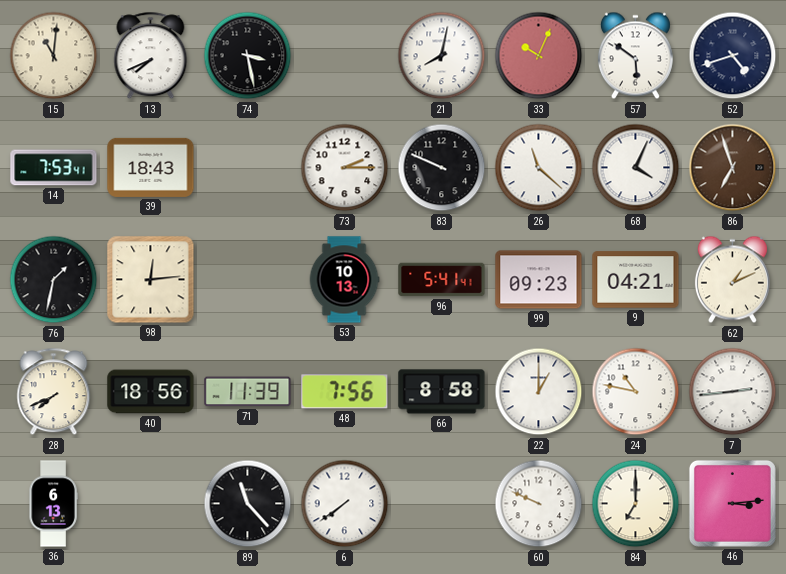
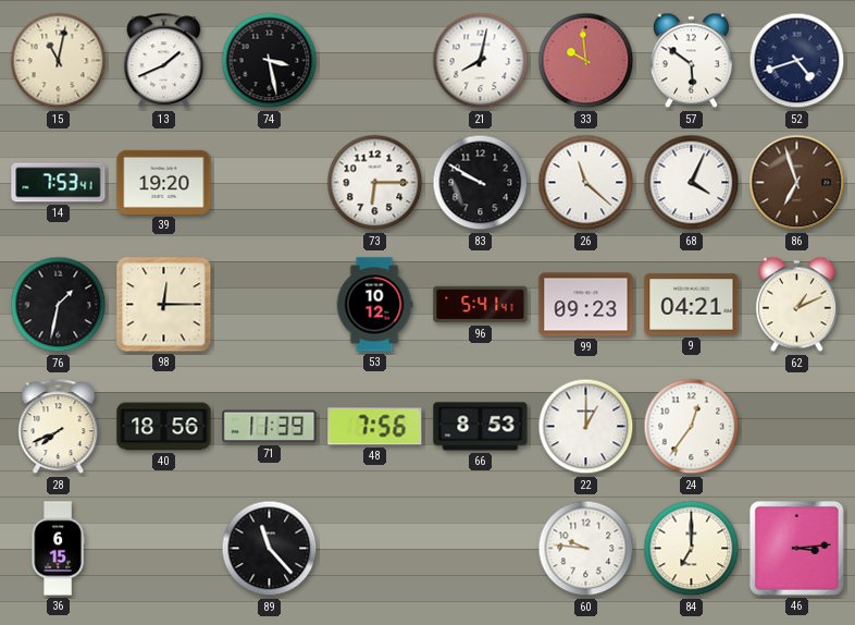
15: 11:01 -> 11:02 (59, 61)
13: 7:41 -> 1:41 (164, 61)
33: 10:04 -> 9:59 (586, 61)
39: 18:43 -> 19:20 (164, 182)
73: 2:15 -> 6:15 (375, 183)
83: 9:49 -> 9:50 (481, 183)
98: 12:14 -> 12:15 (164, 305)
53: 10:13 -> 10:12 (374, 305)
66: 8:58 -> 8:53 (481, 427)
24: 10:47 -> 12:36 (692, 427)
7: 2:44 -> none (733, 392)
36: 6:13 -> 6:15 (58, 549)
6: 7:39 -> none (345, 504)
60: 9:49 -> 9:46 (586, 549)
